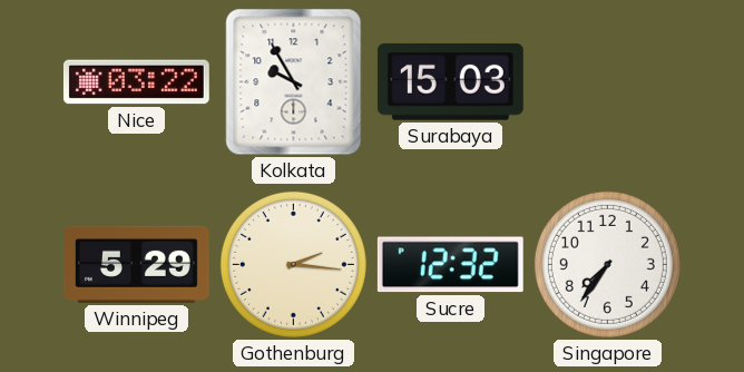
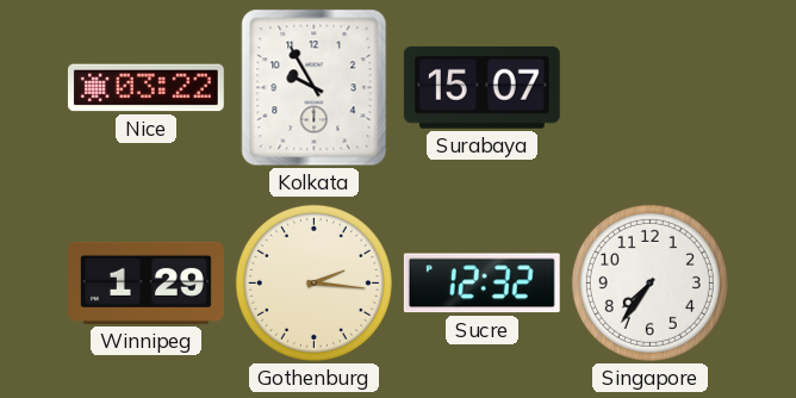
Surabaya: 15:03 -> 15:07 (481, 87)
Winnipeg: 5:29 -> 1:29 (145, 282)
